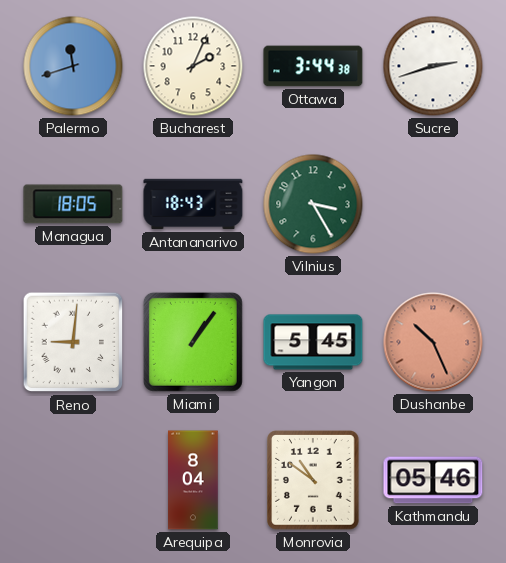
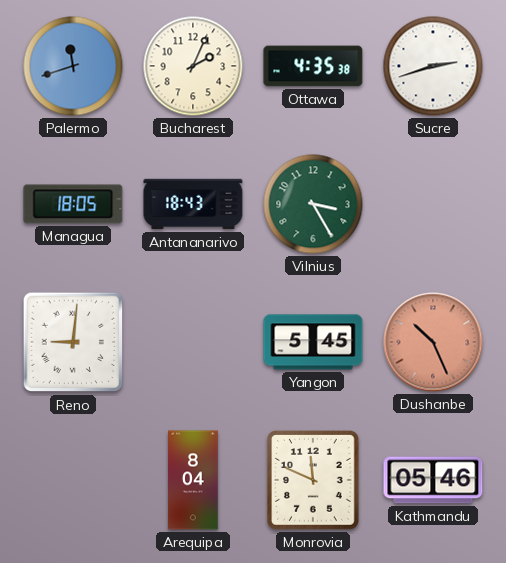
Ottawa: 3:44 -> 4:35 (313, 66)
Miami: 1:06 -> none (193, 342)
Monrovia: 10:51 -> 11:49 (313, 480)
